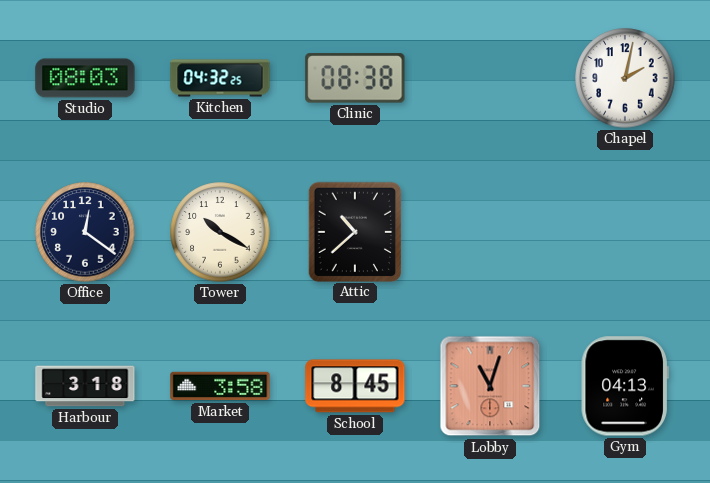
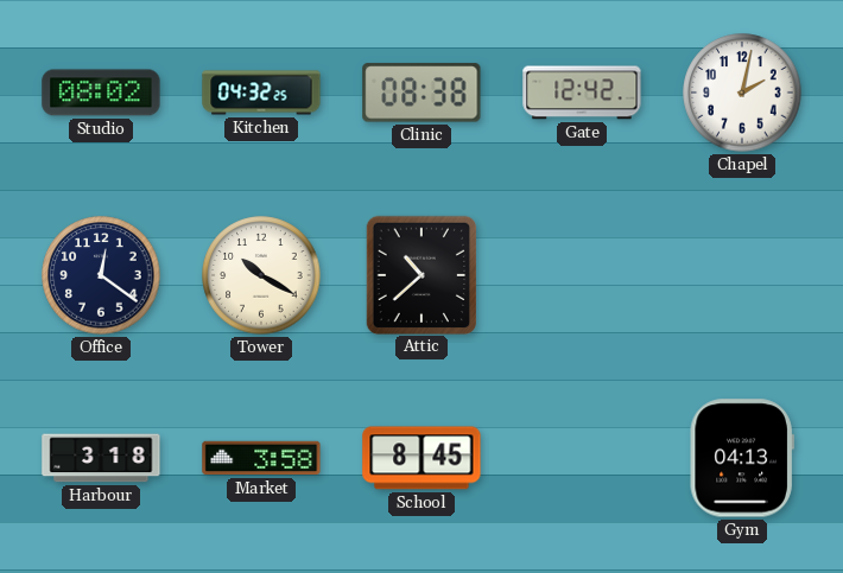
Studio: 08:03 -> 08:02 (101, 93)
Gate: none -> 12:42 (582, 93)
Lobby: 11:03 -> none (490, 386)
